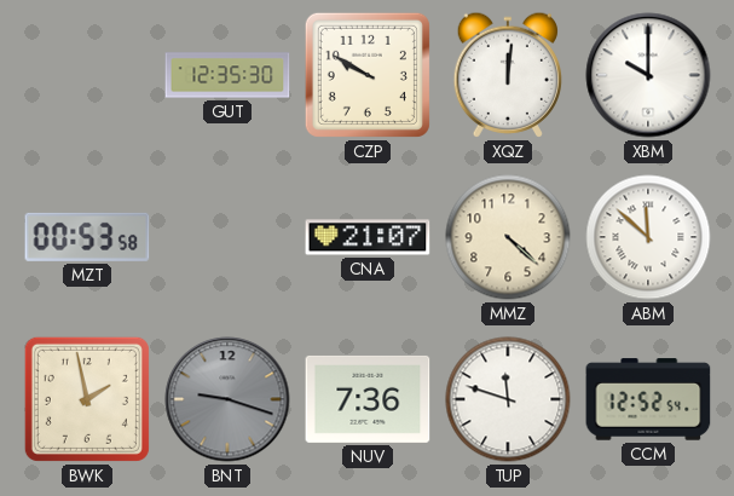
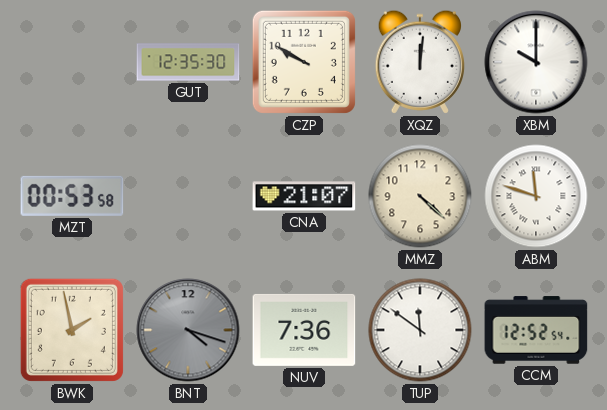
ABM: 11:52 -> 11:48 (536, 196)
BNT: 9:18 -> 4:18 (188, 330)
TUP: 11:48 -> 11:51 (420, 330)
